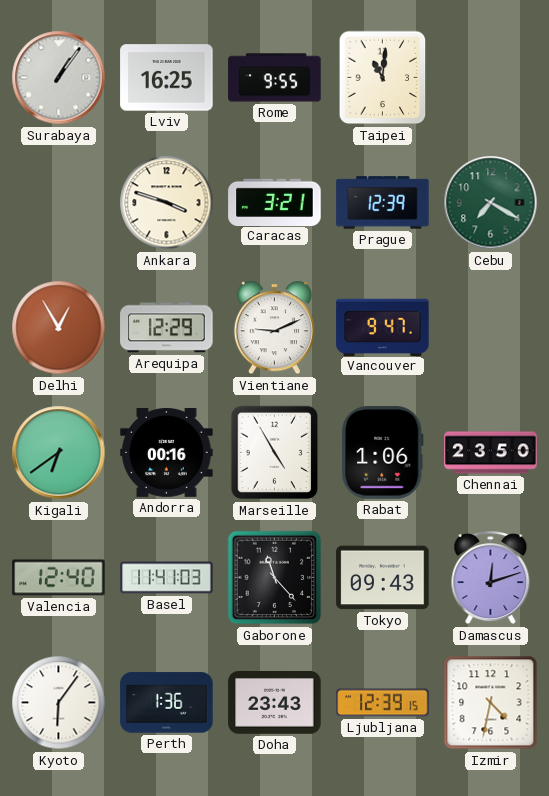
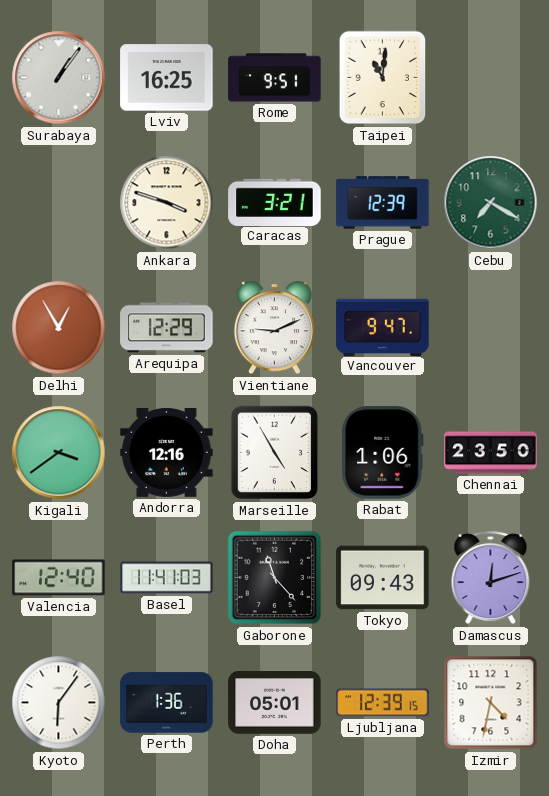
Rome: 9:55 -> 9:51 (275, 78)
Kigali: 6:39 -> 3:39 (59, 453)
Andorra: 00:16 -> 12:16 (167, 452)
Doha: 23:43 -> 05:01 (275, 703)
